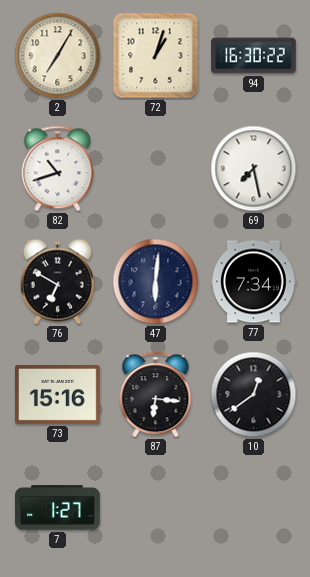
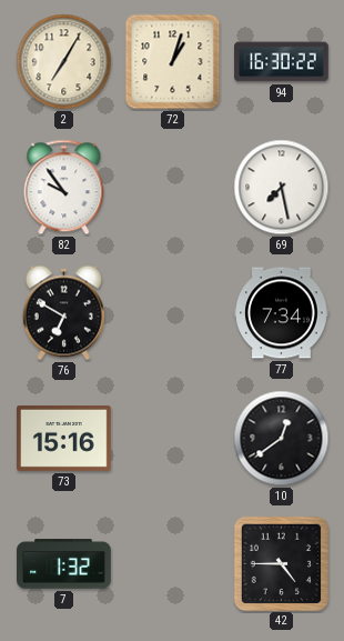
82: 10:42 -> 9:54 (64, 188)
47: 6:01 -> none (156, 282)
87: 6:16 -> none (156, 395)
7: 1:27 -> 1:32 (64, 564)
42: none -> 4:45 (281, 563)
